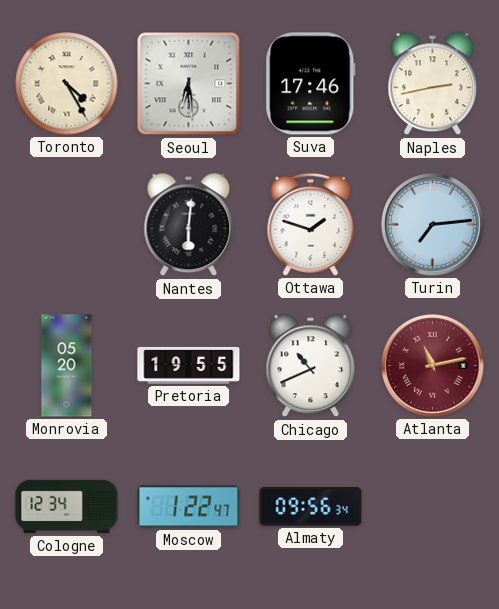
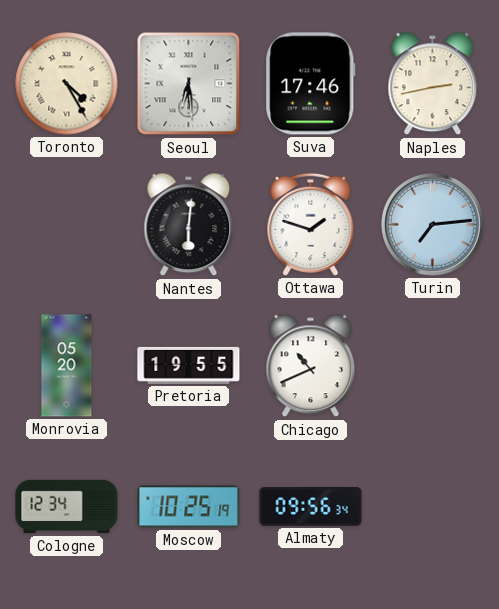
Atlanta: 11:13 -> none (433, 366)
Moscow: 1:22 -> 10:25 (189, 507)
